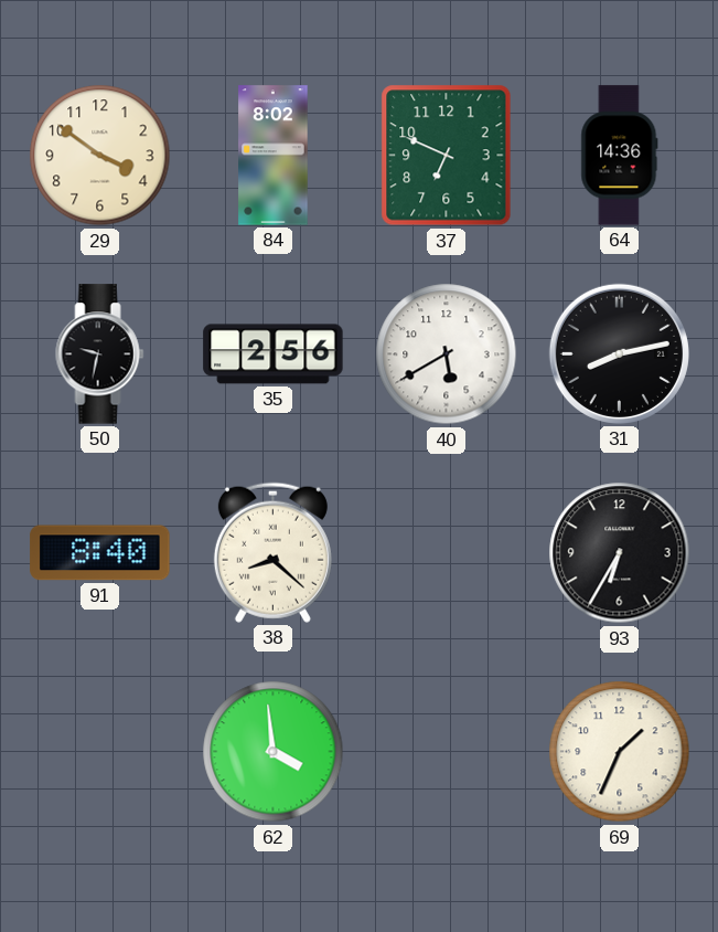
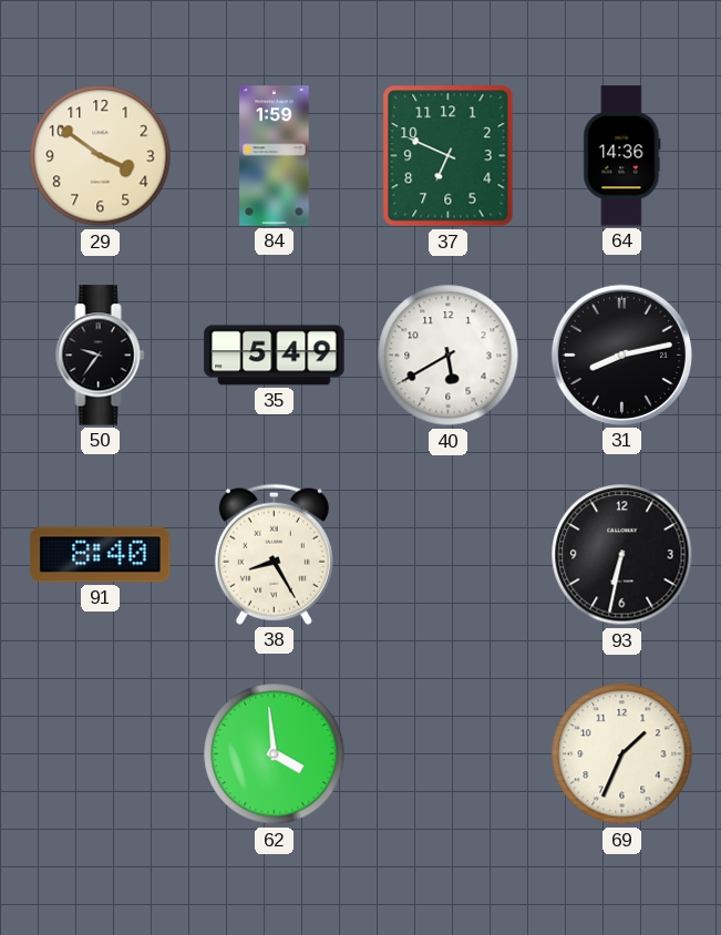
84: 8:02 -> 1:59 (275, 156)
50: 9:32 -> 9:36 (101, 356)
35: 2:56 -> 5:49 (275, 356)
38: 8:22 -> 8:25 (274, 554)
93: 6:35 -> 6:32 (622, 555)
